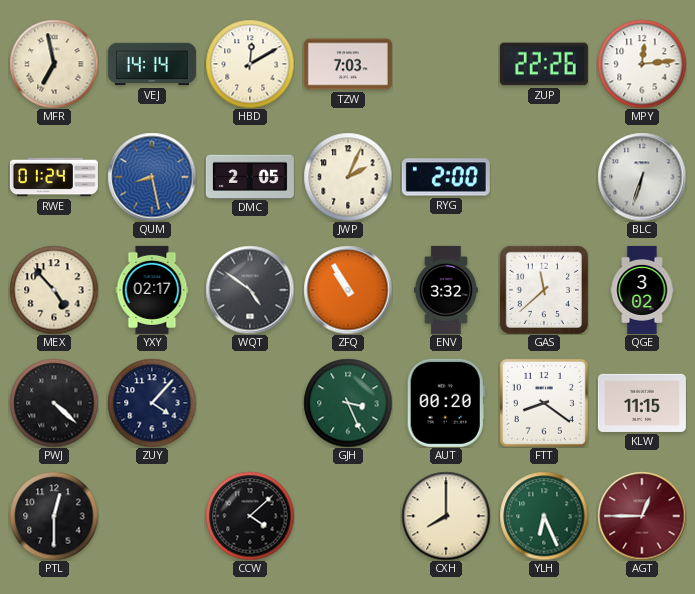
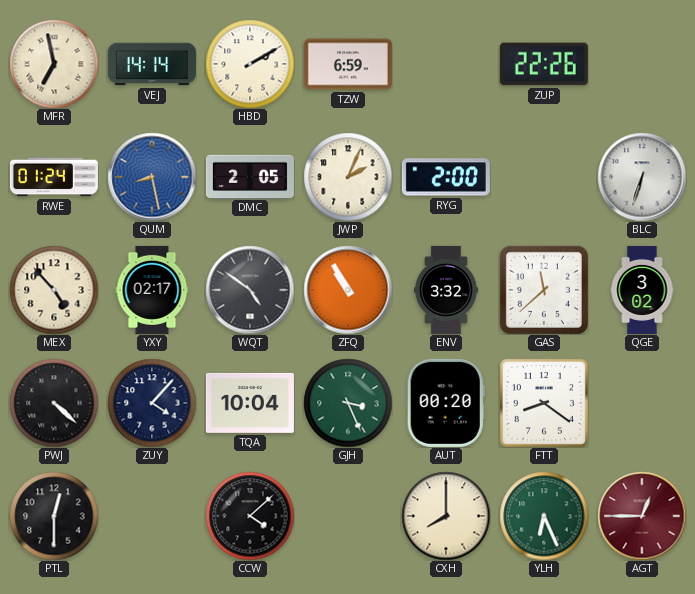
HBD: 12:10 -> 2:10 (250, 64)
TZW: 7:03 -> 6:59 (348, 64)
MPY: 12:14 -> none (642, 64)
TQA: none -> 10:04 (250, 403)
KLW: 11:15 -> none (642, 403)
